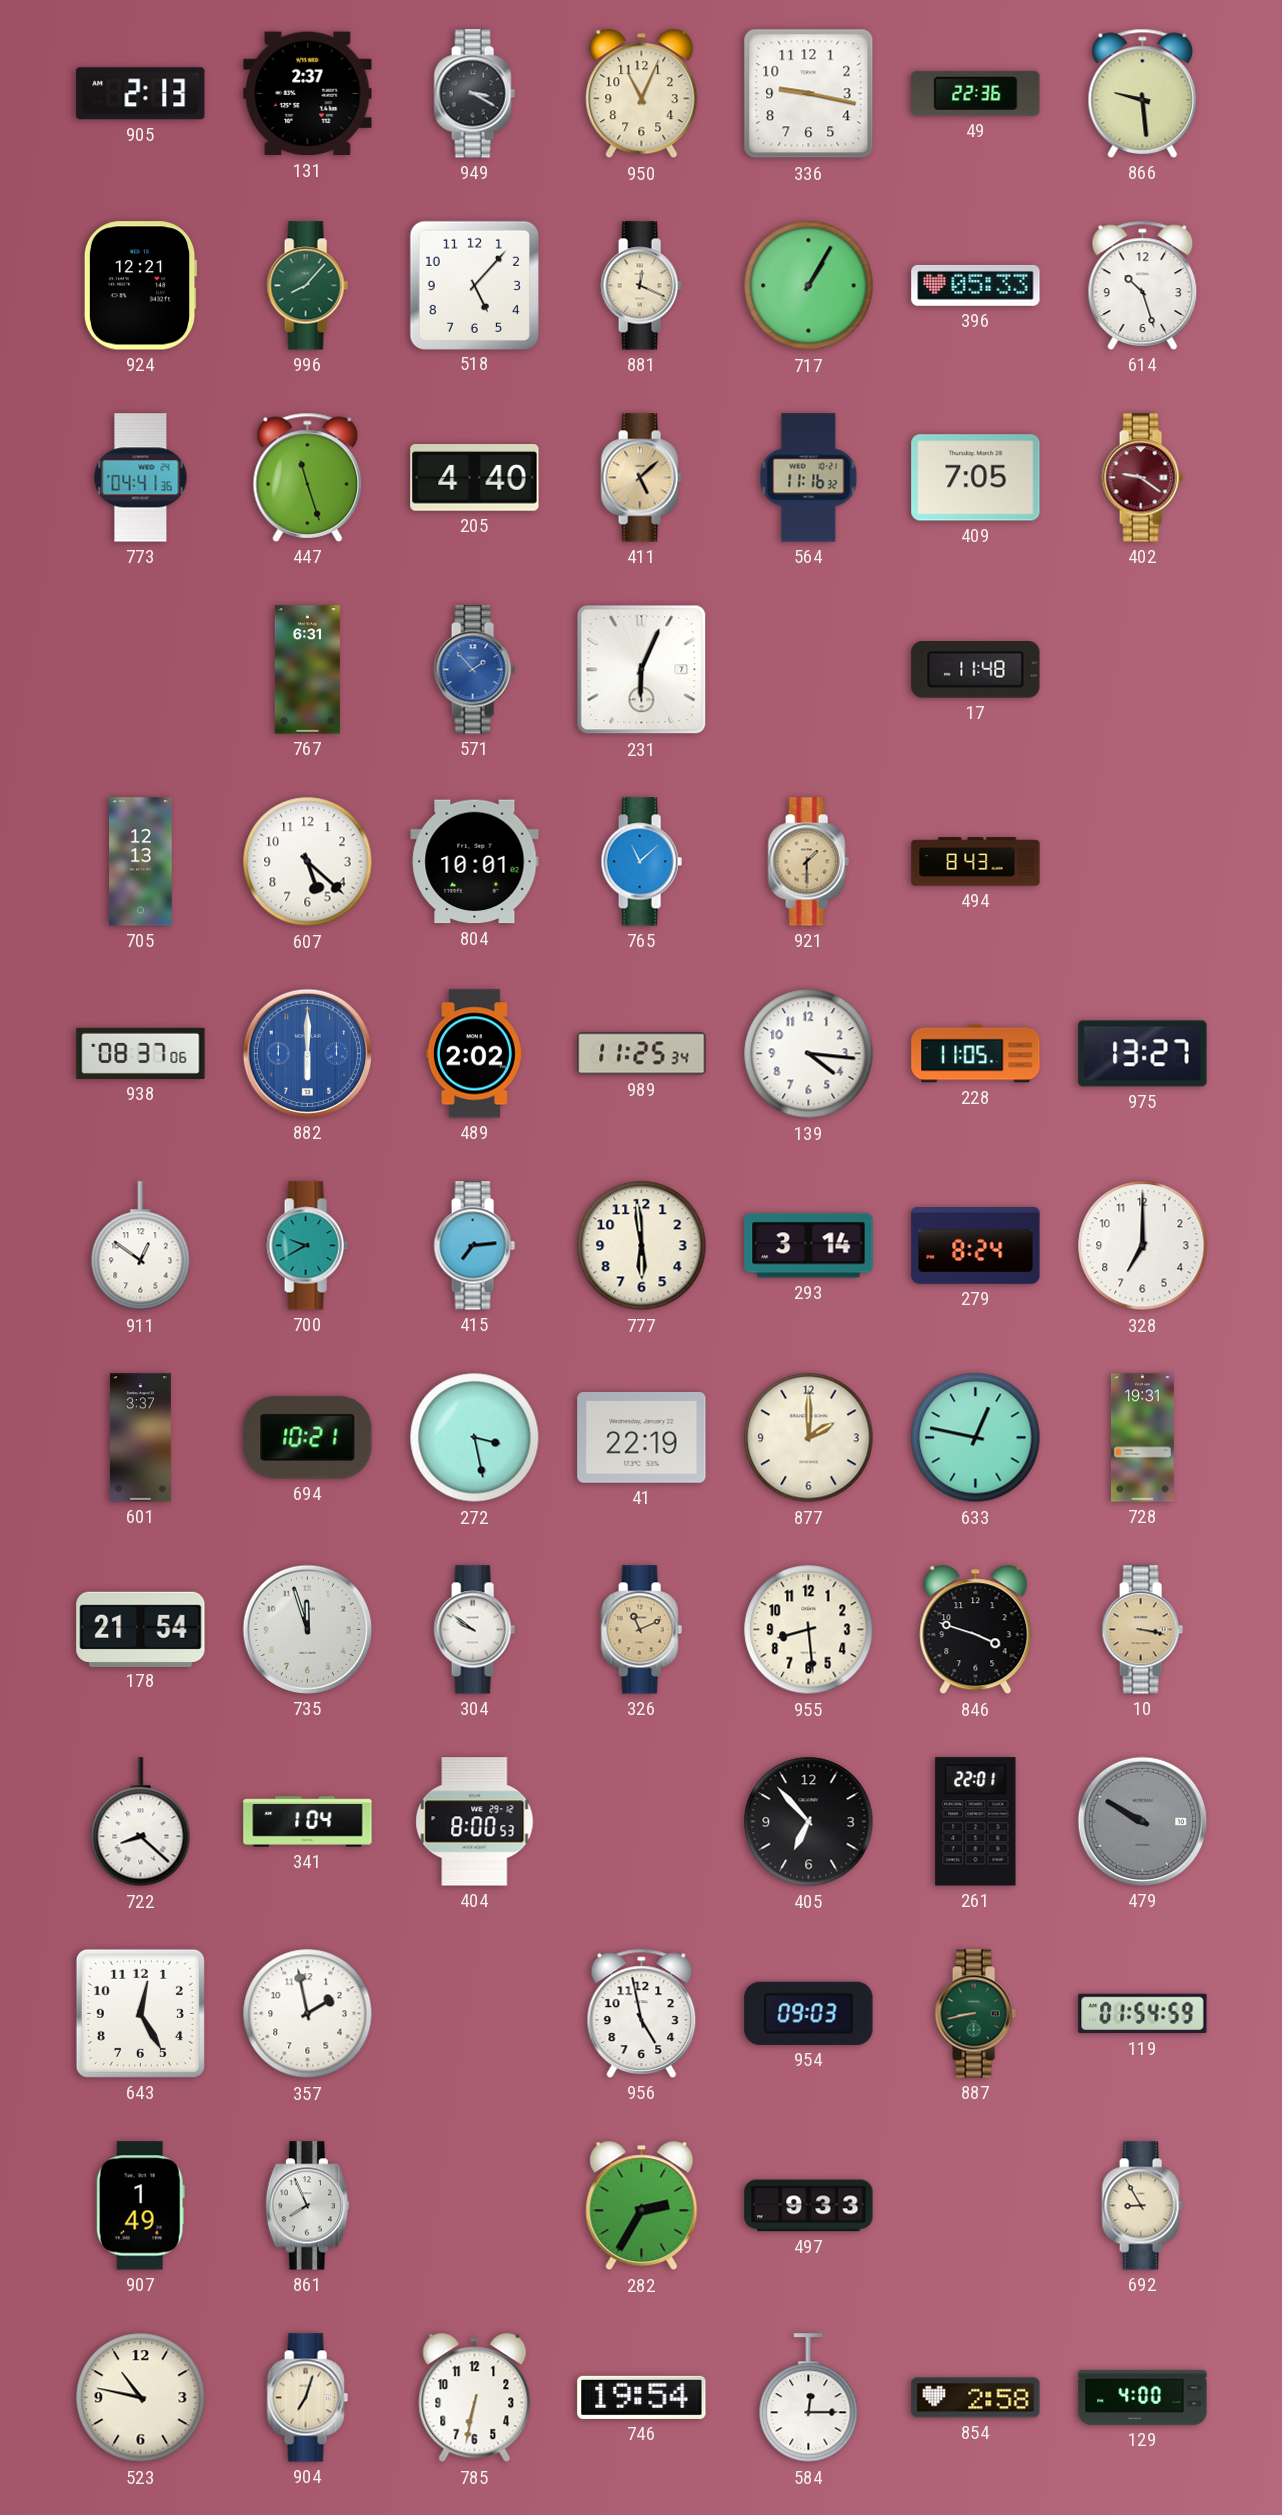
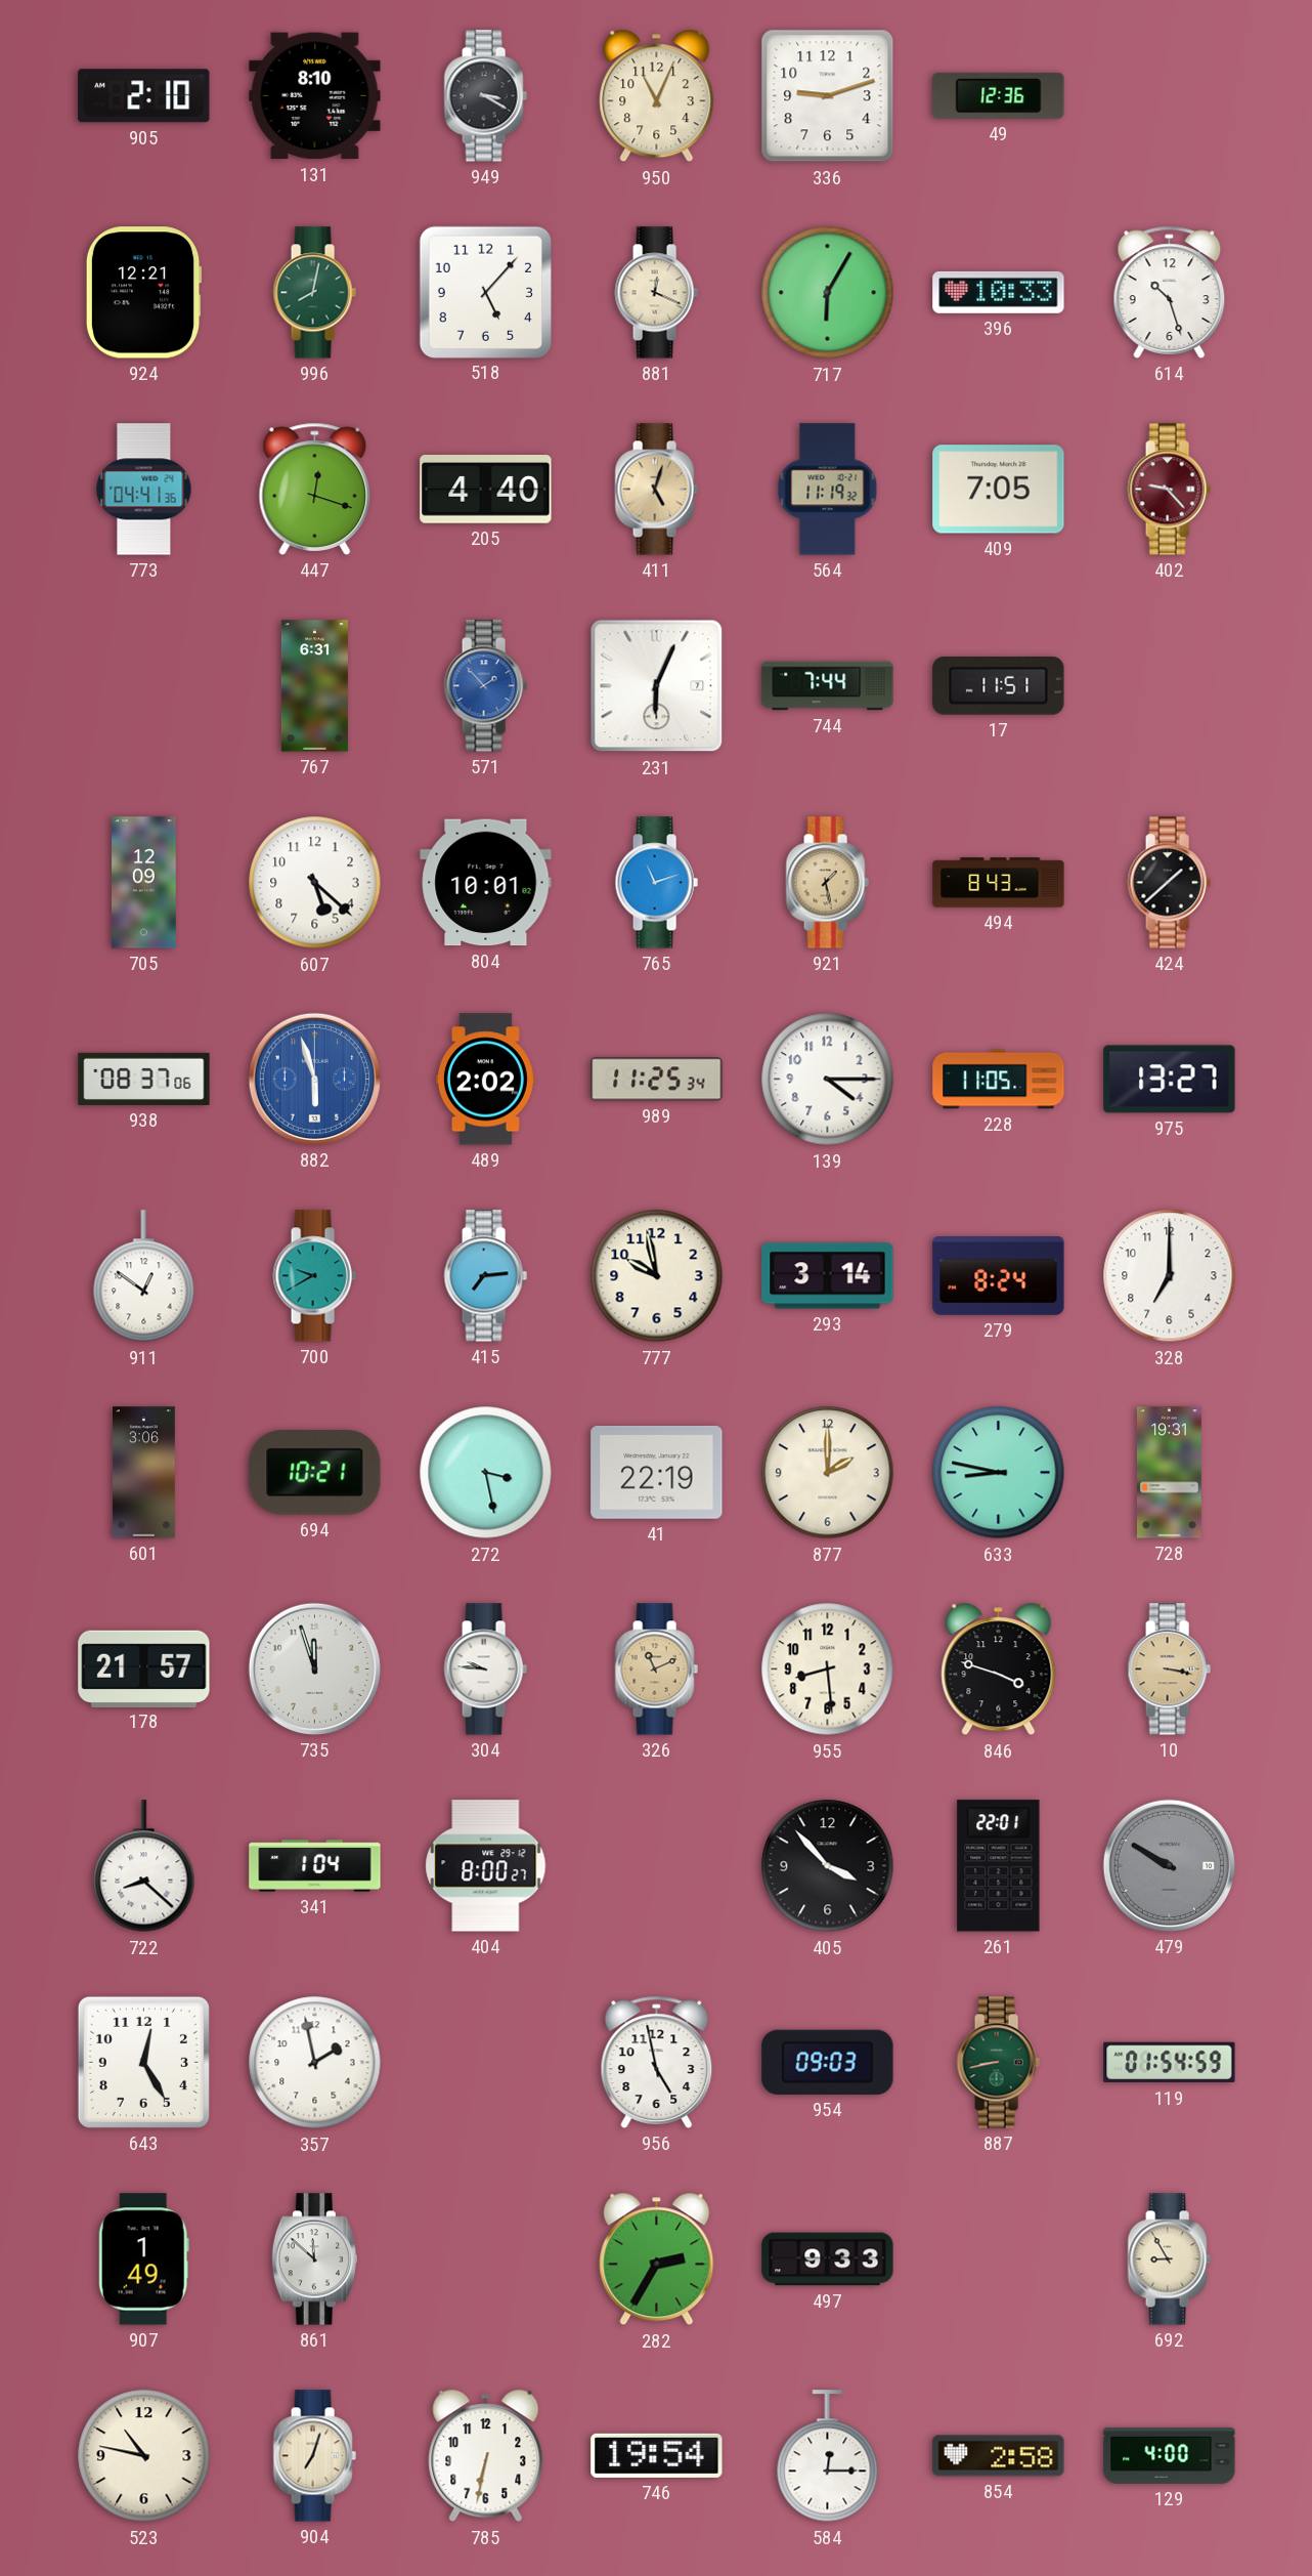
905: 2:13 -> 2:10 (144, 96)
131: 2:37 -> 8:10 (315, 96)
336: 9:17 -> 9:12 (828, 96)
49: 22:36 -> 12:36 (999, 95)
866: 9:29 -> none (1143, 93)
996: 8:07 -> 8:02 (314, 293)
717: 1:05 -> 6:05 (828, 293)
396: 05:33 -> 10:33 (999, 292)
447: 11:27 -> 12:18 (315, 489)
411: 5:08 -> 5:03 (656, 490)
564: 11:16 -> 11:19 (828, 490)
402: 9:21 -> 9:23 (1169, 490)
744: none -> 7:44 (828, 686)
17: 11:48 -> 11:51 (999, 686)
705: 12:13 -> 12:09 (144, 883)
765: 11:08 -> 11:12 (656, 883)
921: 1:30 -> 1:28 (827, 883)
424: none -> 1:38 (1169, 883)
882: 6:00 -> 5:57 (314, 1079)
139: 4:16 -> 4:15 (828, 1080)
777: 5:59 -> 9:58 (657, 1276)
601: 3:37 -> 3:06 (143, 1473)
633: 12:47 -> 8:47 (999, 1473)
178: 21:54 -> 21:57 (144, 1669)
304: 9:51 -> 9:46 (485, 1670)
404: 8:00:53 -> 8:00:27 (486, 1866)
405: 6:53 -> 3:53 (828, 1866)
861: 7:56 -> 11:52 (314, 2260)
